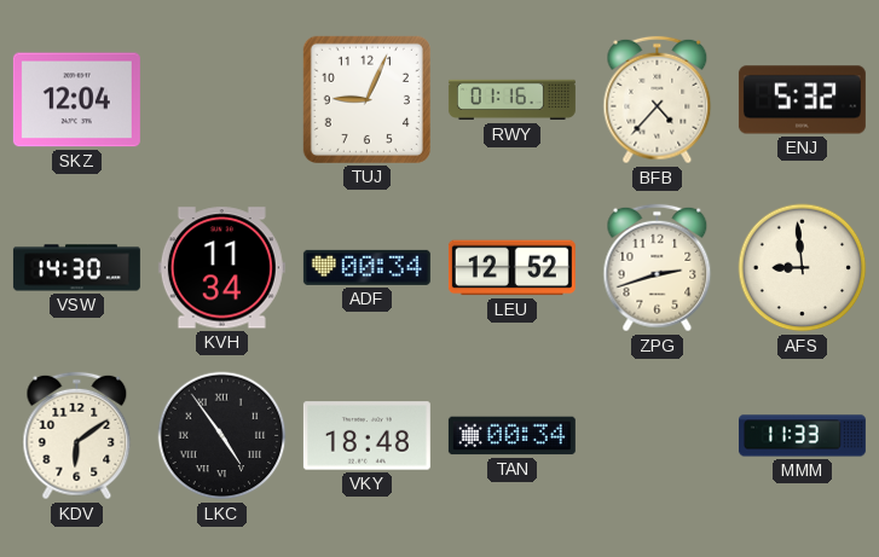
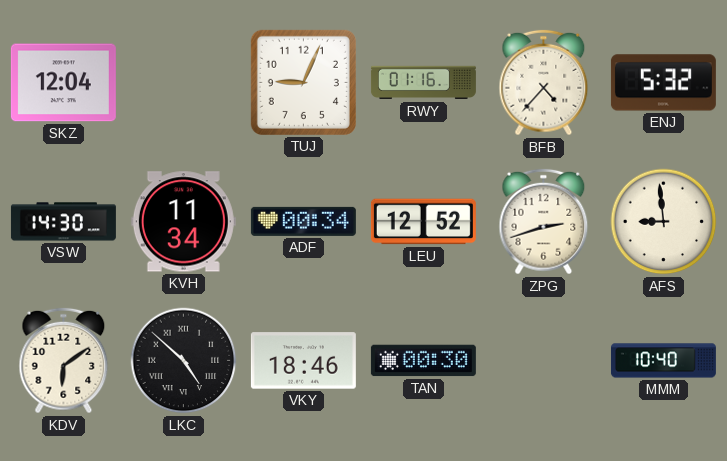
LKC: 4:54 -> 4:52 (184, 361)
VKY: 18:48 -> 18:46 (303, 361)
TAN: 00:34 -> 00:30 (423, 361)
MMM: 11:33 -> 10:40 (663, 361)
